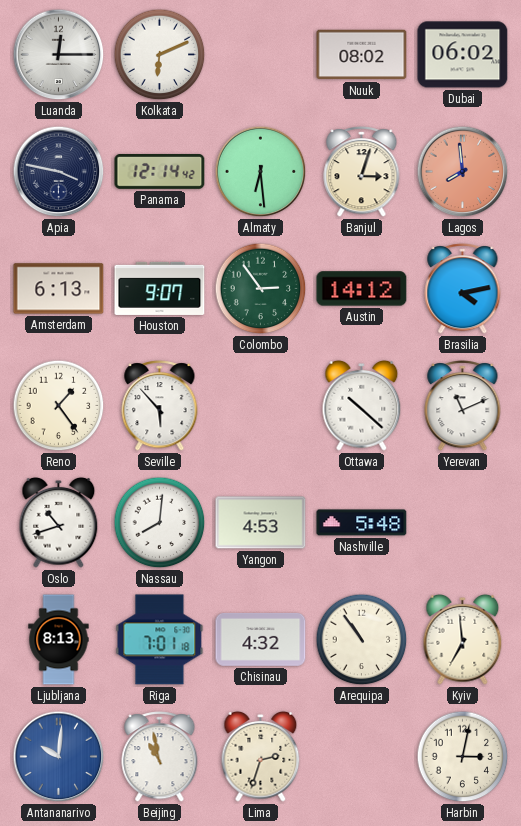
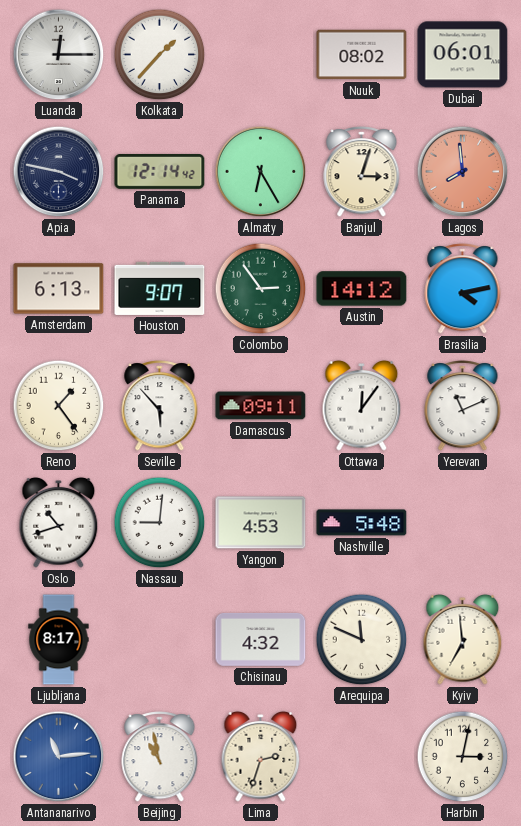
Kolkata: 6:11 -> 1:37 (160, 55)
Dubai: 06:02 -> 06:01 (463, 55)
Almaty: 6:29 -> 6:25 (261, 172)
Damascus: none -> 09:11 (261, 406)
Ottawa: 10:22 -> 12:06 (362, 405)
Nassau: 8:01 -> 9:01 (160, 523)
Ljubljana: 8:13 -> 8:17 (59, 640)
Riga: 7:01 -> none (160, 640)
Arequipa: 10:54 -> 11:49 (362, 640)
Antananarivo: 10:01 -> 11:14 (59, 757)
